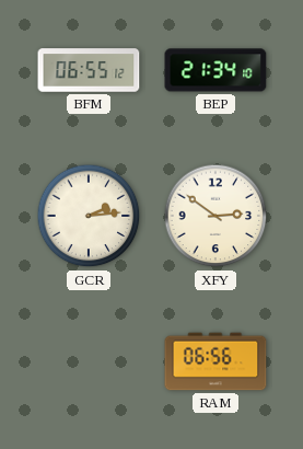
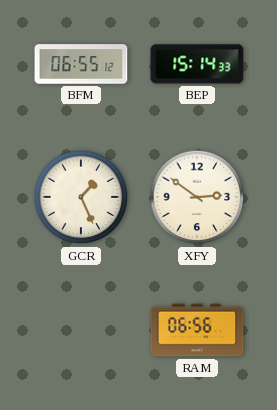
BEP: 21:34 -> 15:14 (197, 64)
GCR: 2:14 -> 1:26 (81, 197)
